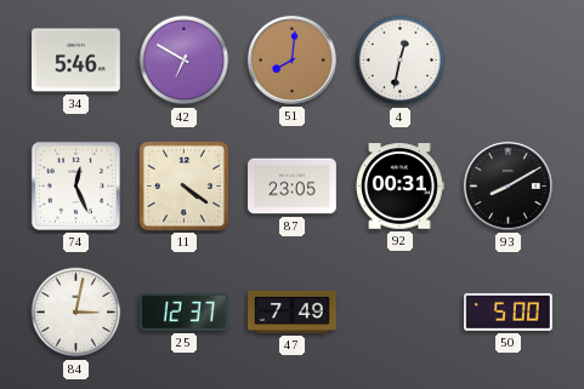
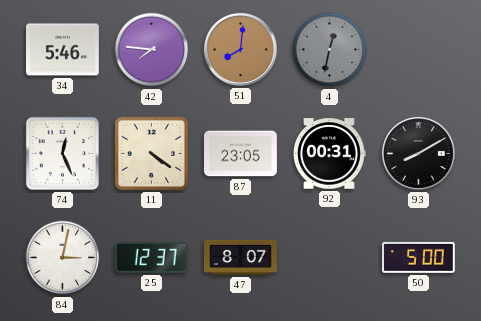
42: 6:50 -> 7:46 (152, 50)
4 dial: white -> grey (330, 50)
47: 7:49 -> 8:07 (241, 257)
